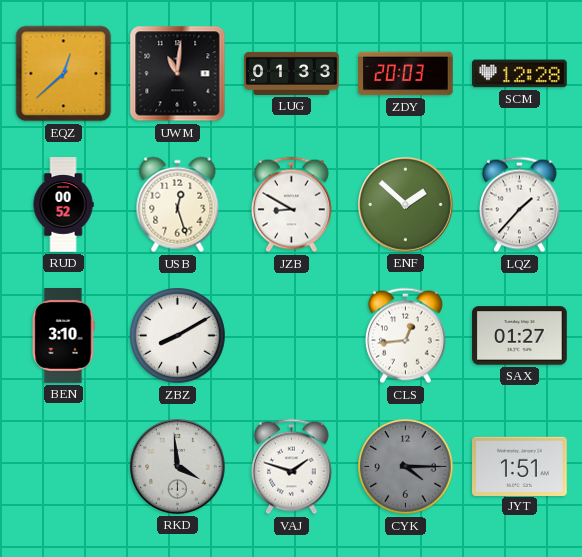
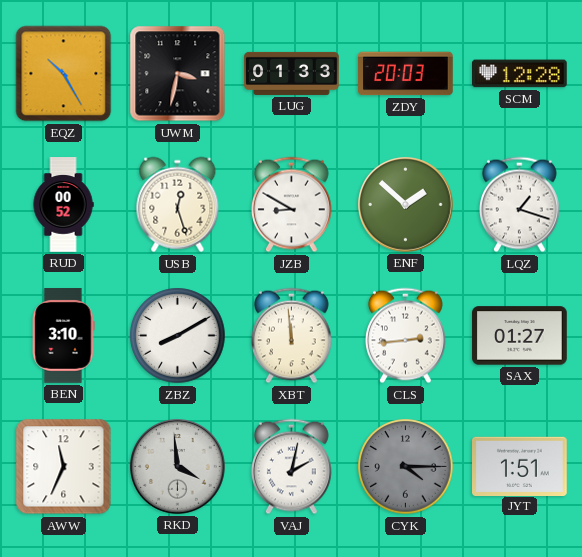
EQZ: 12:38 -> 10:25 (64, 74)
UWM: 11:01 -> 3:32 (178, 74)
LQZ: 1:37 -> 1:18 (520, 205)
XBT: none -> 11:59 (292, 336)
CLS: 12:44 -> 2:44 (406, 336)
AWW: none -> 11:34 (64, 467)
VAJ: 1:48 -> 2:02 (292, 467)
